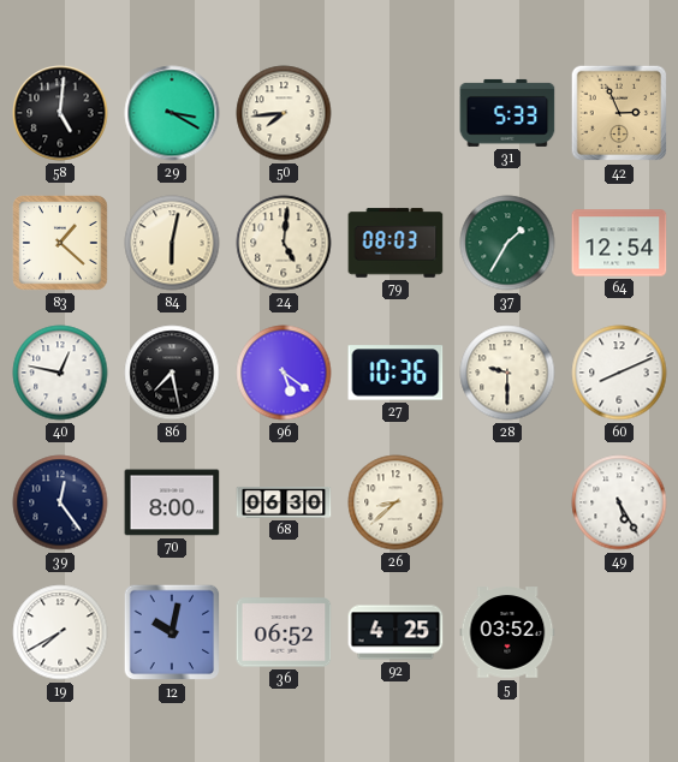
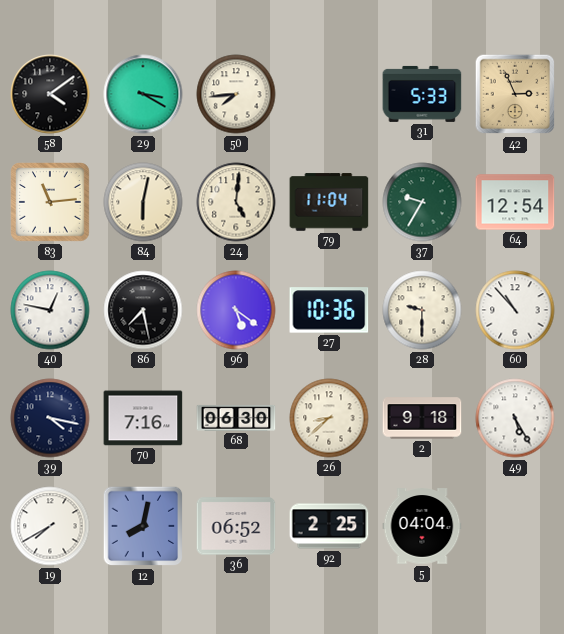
58: 5:01 -> 4:09 (50, 94)
83: 1:22 -> 11:14 (50, 202)
79: 08:03 -> 11:04 (329, 202)
37: 1:35 -> 9:35 (422, 202)
60: 8:11 -> 10:53 (515, 310)
39: 12:24 -> 4:17 (50, 418)
70: 8:00 -> 7:16 (143, 418)
2: none -> 9:18 (422, 418)
12: 10:02 -> 8:02 (143, 526)
92: 4:25 -> 2:25 (329, 526)
5: 03:52 -> 04:04 (422, 526)
